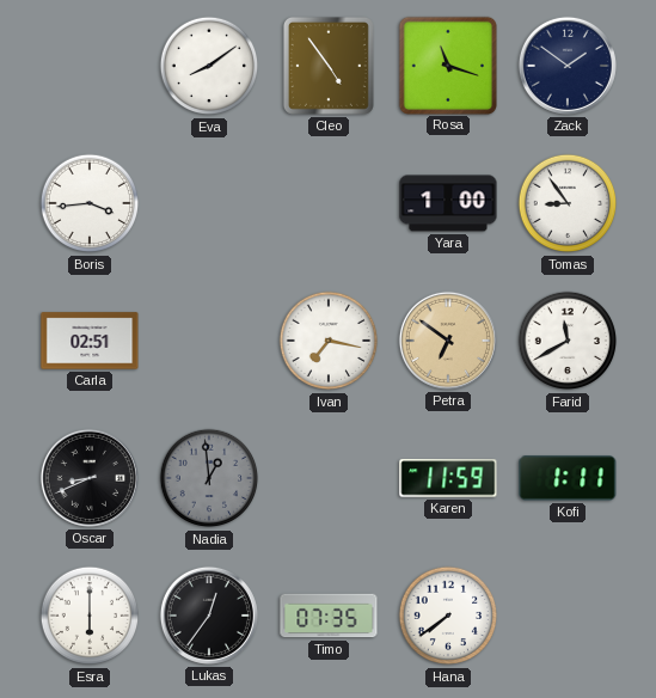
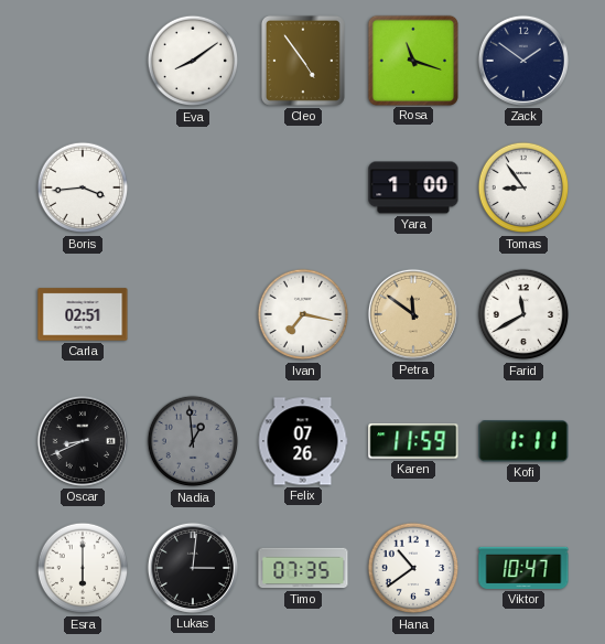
Petra: 6:51 -> 11:51 (413, 314)
Felix: none -> 07:26 (303, 441)
Lukas: 12:36 -> 3:01 (193, 568)
Hana: 7:39 -> 10:39 (413, 568)
Viktor: none -> 10:47 (523, 568)
